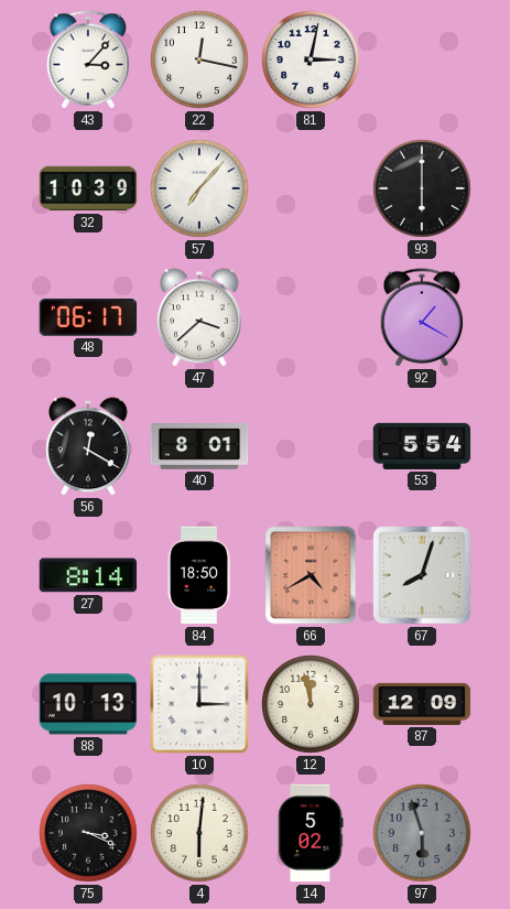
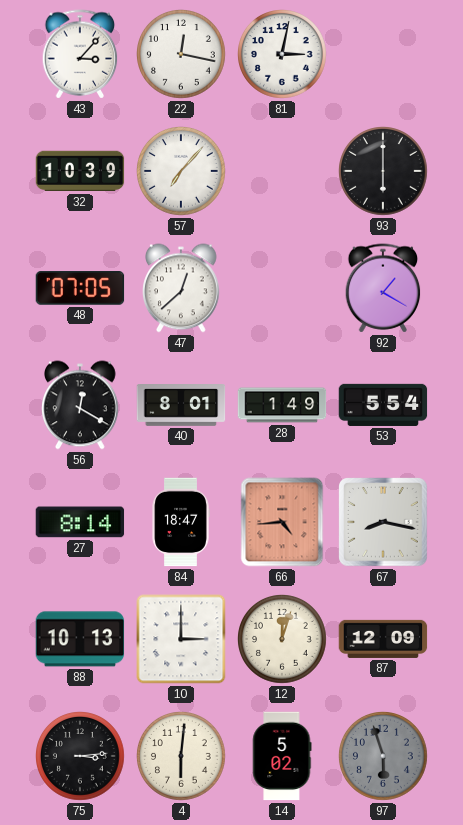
48: 06:17 -> 07:05 (80, 288)
47: 3:38 -> 12:38 (182, 288)
28: none -> 1:49 (282, 405)
84: 18:50 -> 18:47 (181, 522)
66: 4:40 -> 4:44 (282, 522)
67: 8:03 -> 8:17 (383, 522)
12: 11:58 -> 12:03 (283, 640)
75: 3:19 -> 3:14 (81, 757)
